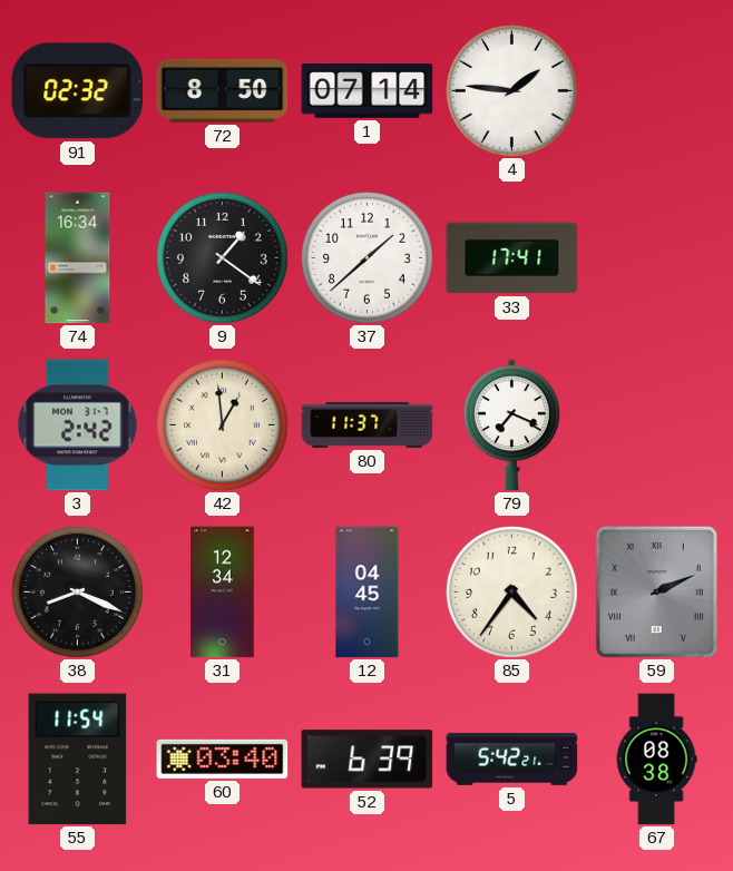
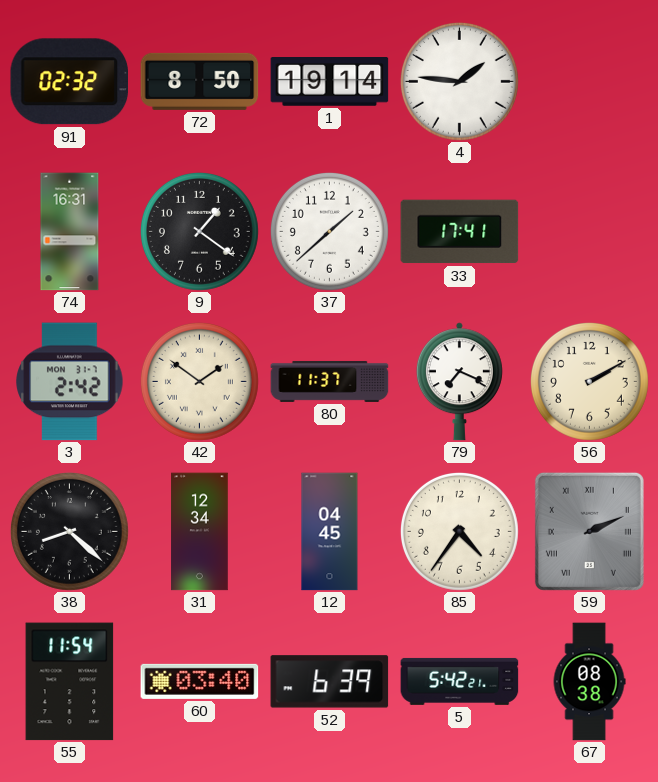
1: 07:14 -> 19:14 (330, 82)
74: 16:34 -> 16:31 (70, 232)
42: 12:59 -> 1:51 (199, 381)
56: none -> 2:10 (589, 381)
38: 8:19 -> 8:22 (69, 531)
